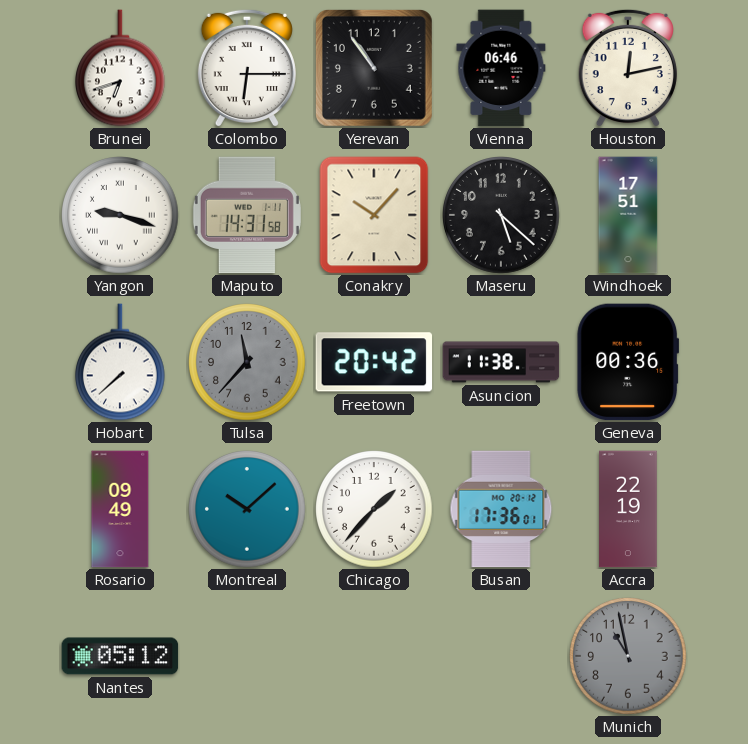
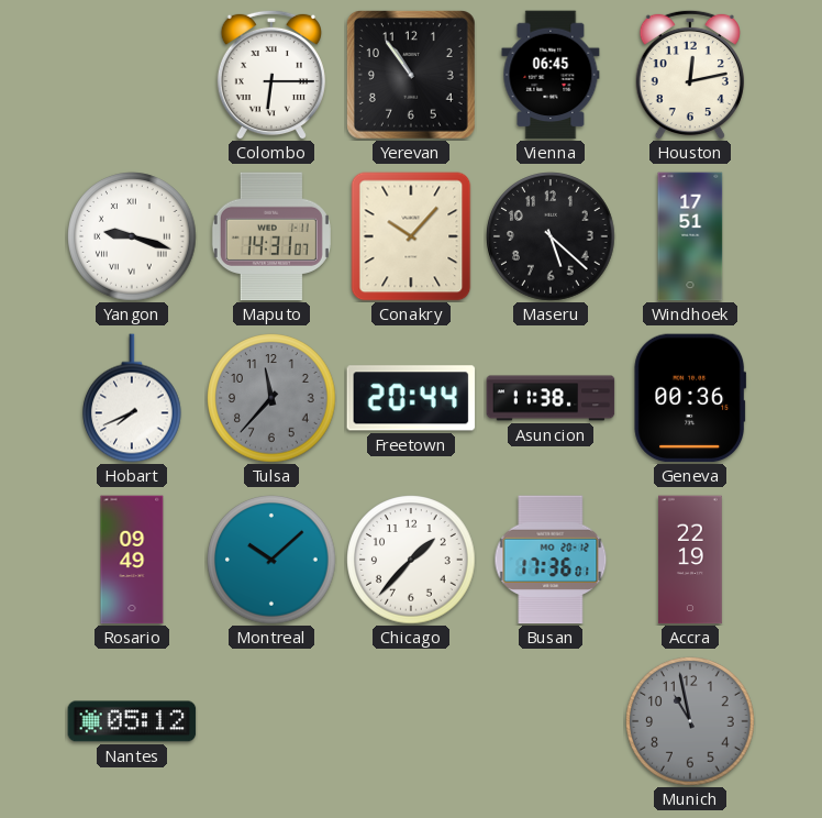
Brunei: 6:42 -> none (121, 68)
Vienna: 06:46 -> 06:45 (551, 75)
Maputo: 14:31:58 -> 14:31:07 (271, 236)
Hobart: 7:38 -> 7:41 (133, 398)
Freetown: 20:42 -> 20:44 (411, 398)
